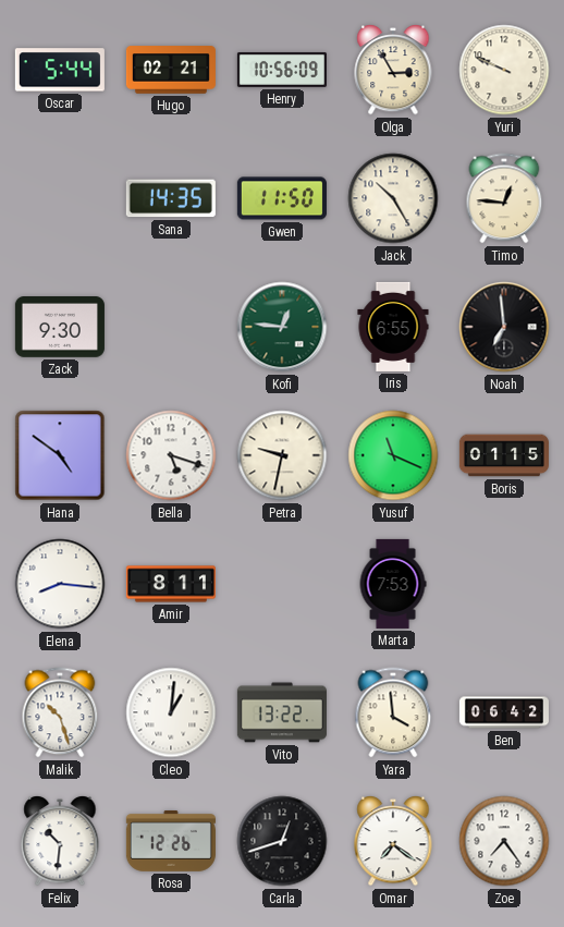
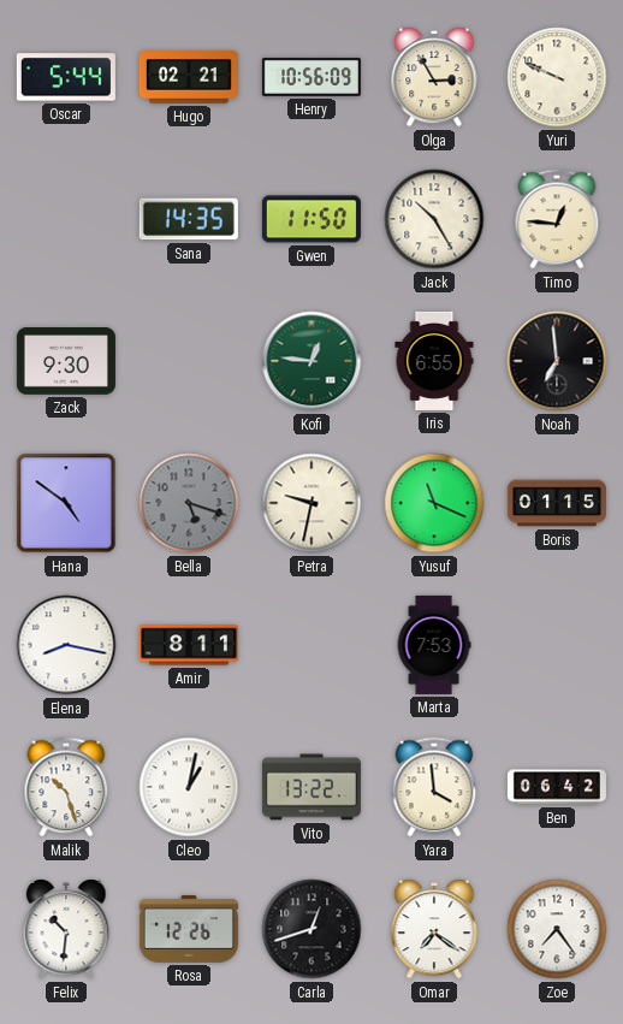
Bella dial: white -> grey (189, 503)
Elena: 8:16 -> 8:17 (66, 645)
Cleo: 1:01 -> 1:02 (189, 787)
